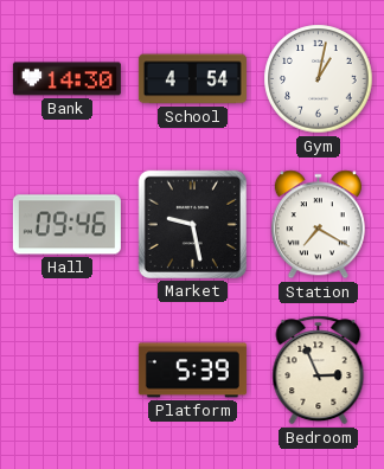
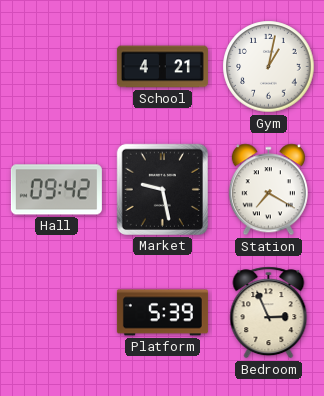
Bank: 14:30 -> none (66, 79)
School: 4:54 -> 4:21 (162, 67)
Hall: 09:46 -> 09:42 (56, 190)
